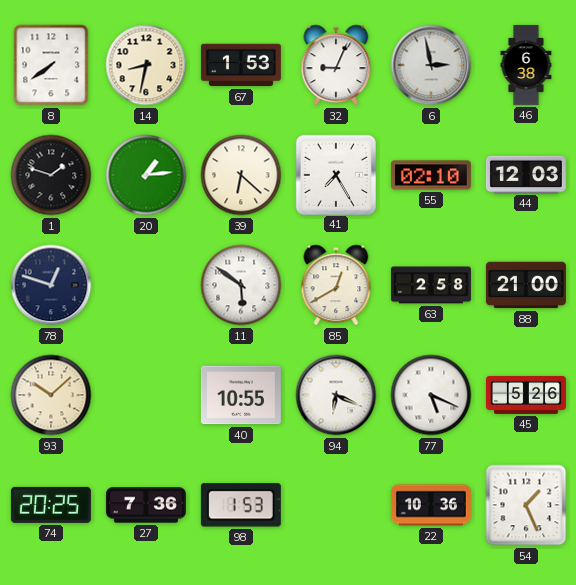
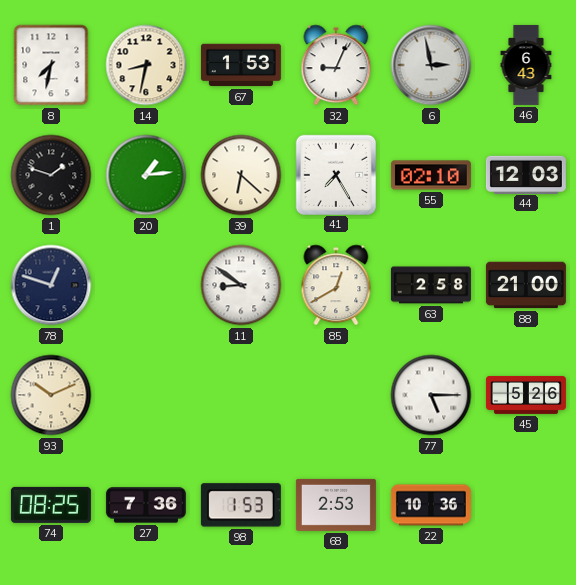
8: 7:39 -> 7:32 (51, 65)
46: 6:38 -> 6:43 (526, 65)
11: 5:51 -> 8:51 (241, 285)
93: 10:08 -> 10:11 (51, 395)
40: 10:55 -> none (241, 395)
94: 6:19 -> none (336, 395)
77: 5:19 -> 5:15 (431, 395)
74: 20:25 -> 08:25 (51, 505)
68: none -> 2:53 (336, 505)
54: 1:26 -> none (526, 505)
